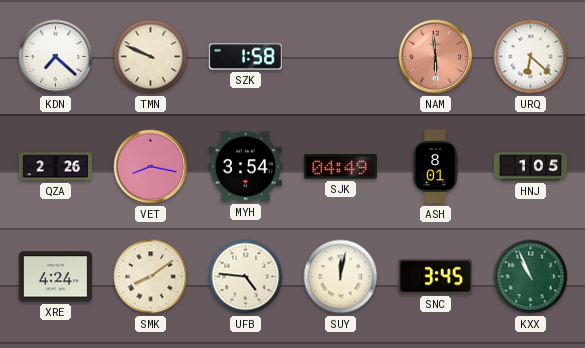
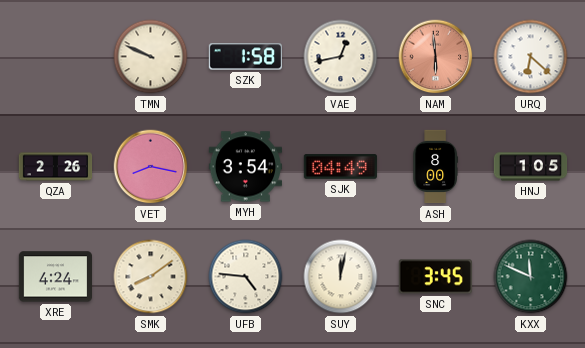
KDN: 7:22 -> none (56, 57)
VAE: none -> 12:43 (341, 57)
ASH: 8:01 -> 8:00 (435, 167)
KXX: 10:56 -> 11:49 (531, 277)
